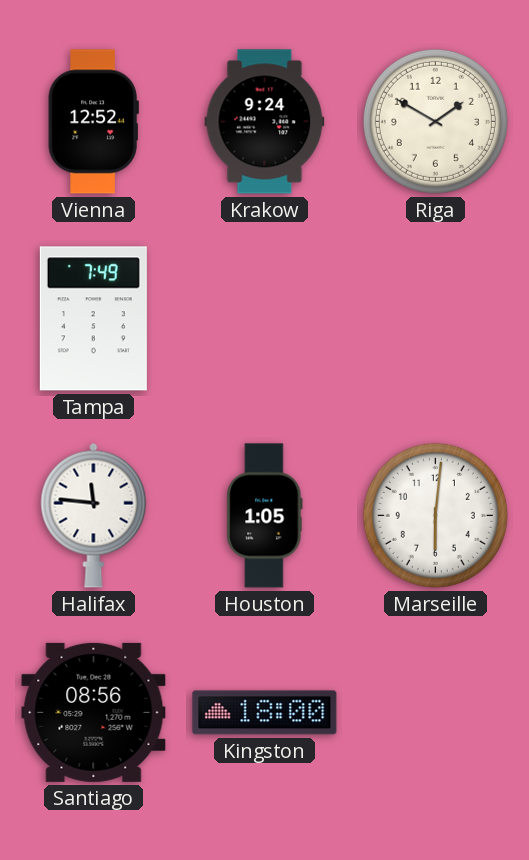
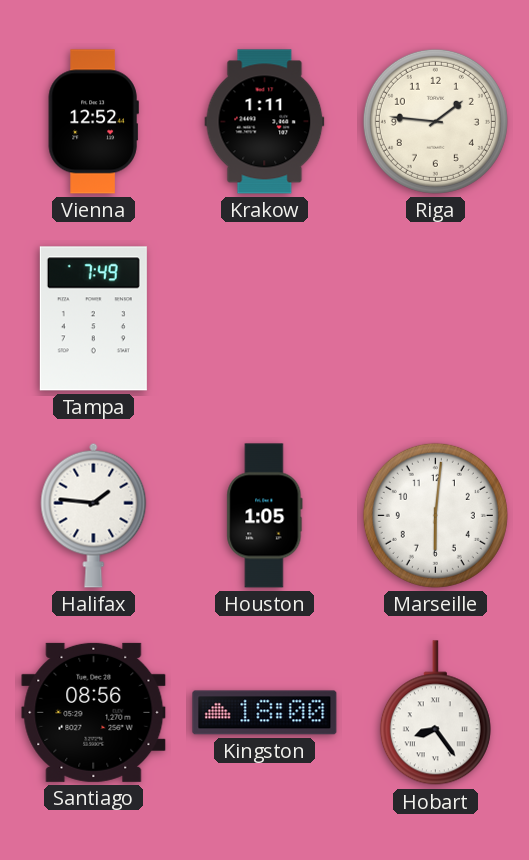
Krakow: 9:24 -> 1:11 (265, 122)
Riga: 1:50 -> 1:46 (435, 121)
Halifax: 11:46 -> 1:46 (94, 515)
Hobart: none -> 8:24 (435, 713)
